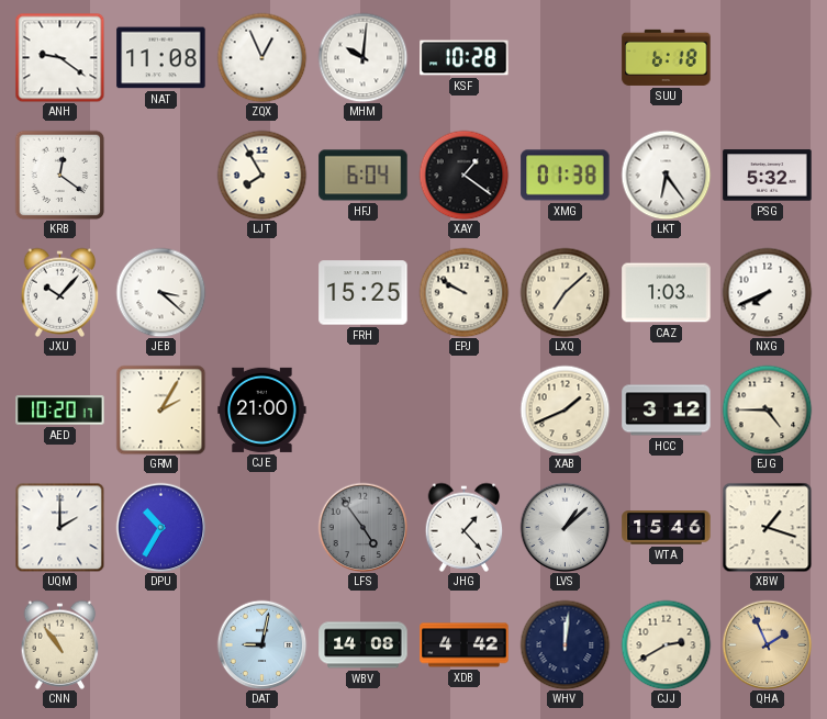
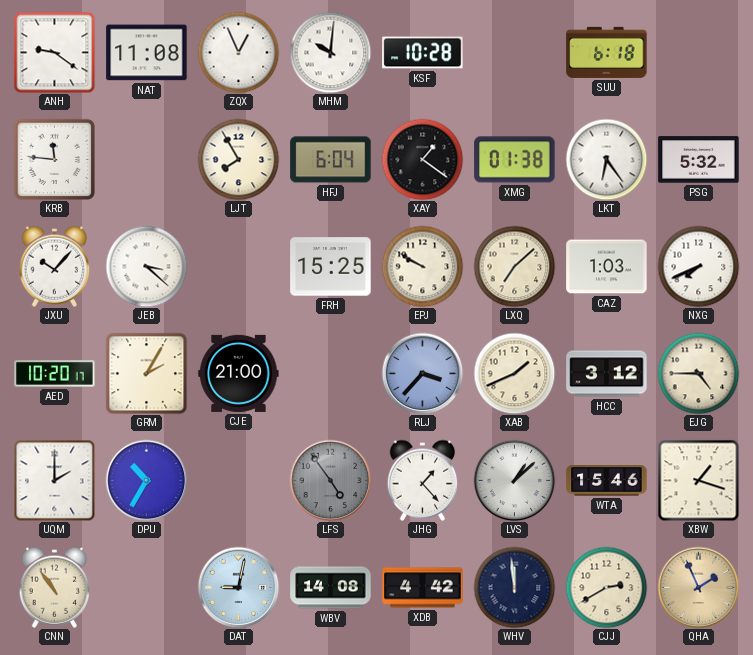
KRB: 12:21 -> 11:46 (54, 159)
RLJ: none -> 3:37 (422, 373)
WHV: 12:01 -> 11:59 (514, 587)
